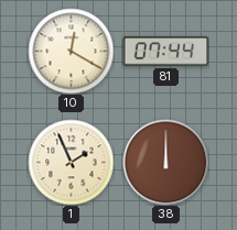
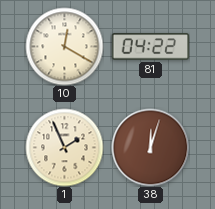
81: 07:44 -> 04:22 (150, 47)
38: 12:00 -> 12:03 (150, 147)
